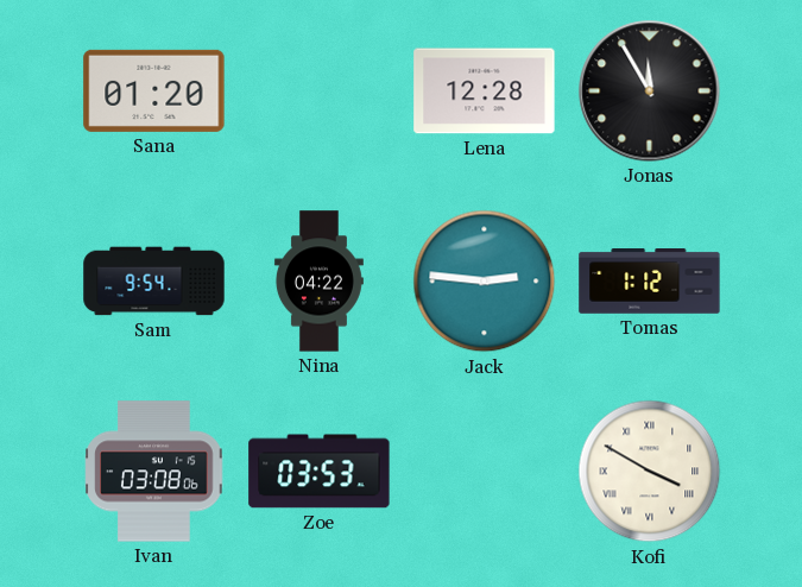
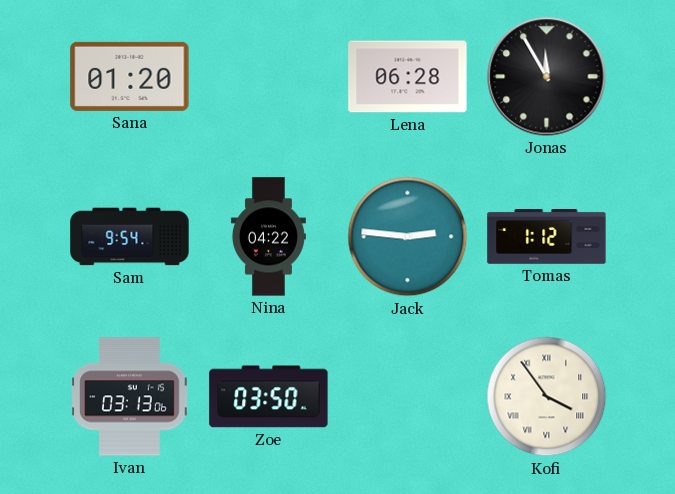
Lena: 12:28 -> 06:28 (408, 77)
Ivan: 03:08 -> 03:13 (130, 397)
Zoe: 03:53 -> 03:50 (269, 397)
Kofi: 3:50 -> 3:54 (547, 397)
